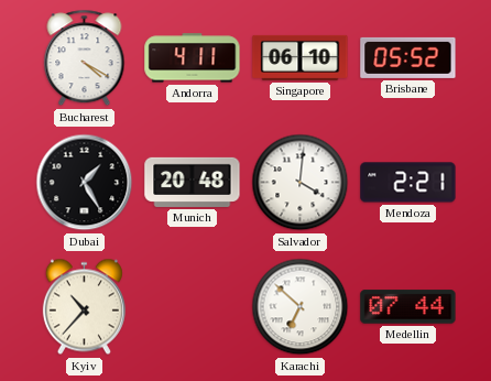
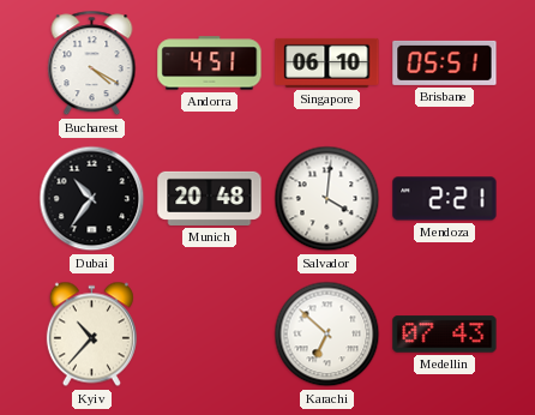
Andorra: 4:11 -> 4:51 (210, 64)
Brisbane: 05:52 -> 05:51 (445, 62)
Dubai: 1:25 -> 10:36 (92, 199)
Medellin: 07:44 -> 07:43 (445, 335)
